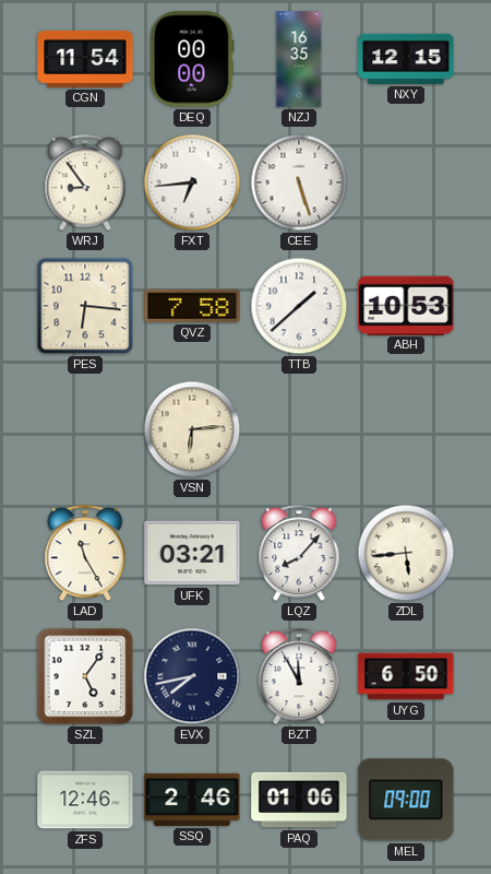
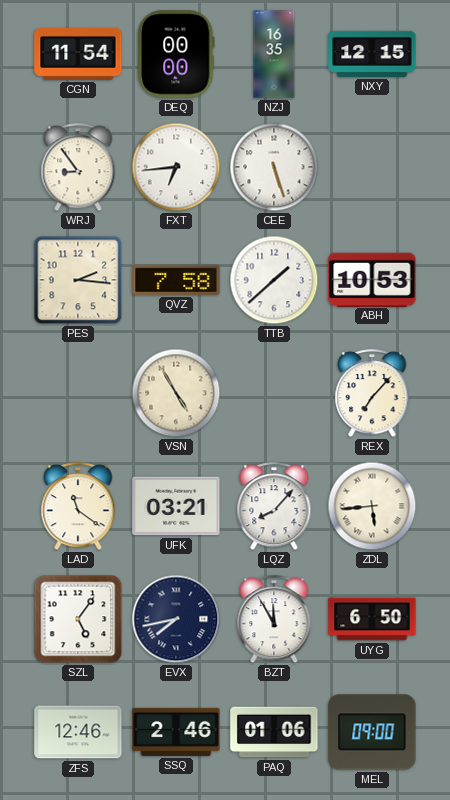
PES: 6:16 -> 2:16 (78, 280)
VSN: 6:14 -> 4:55 (176, 393)
REX: none -> 7:07 (372, 394)
LAD: 11:25 -> 11:21 (78, 507)
